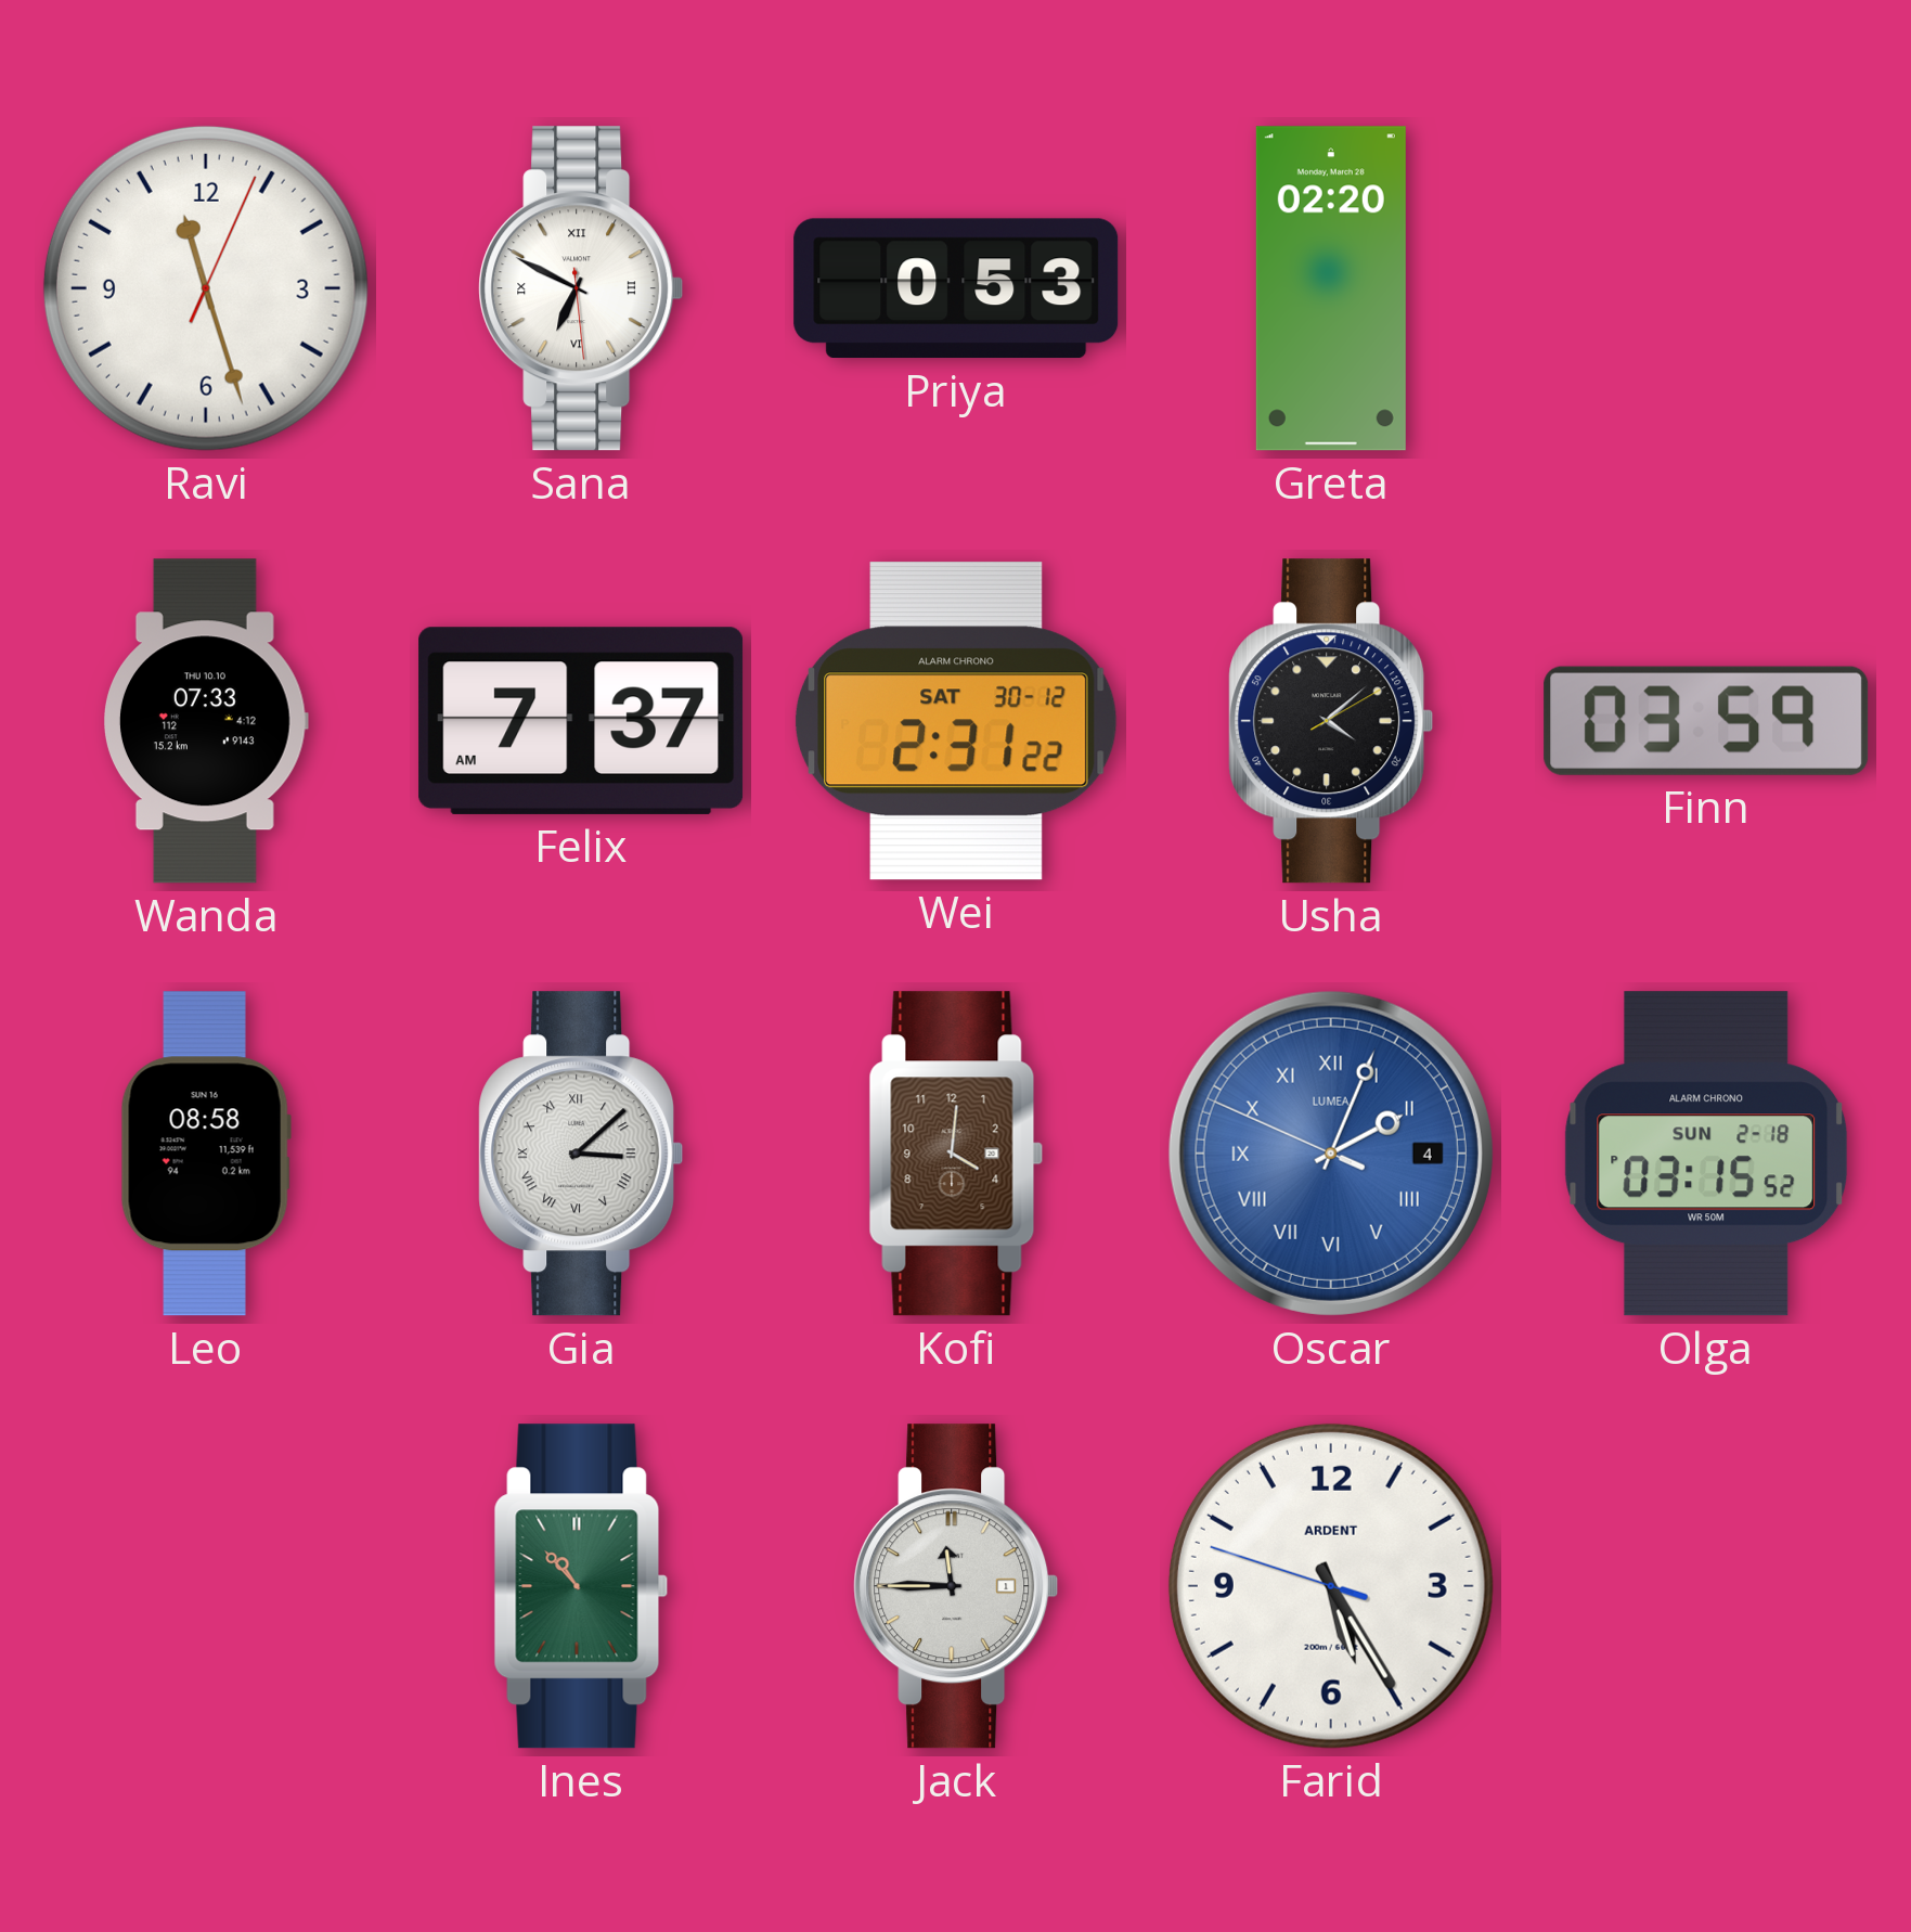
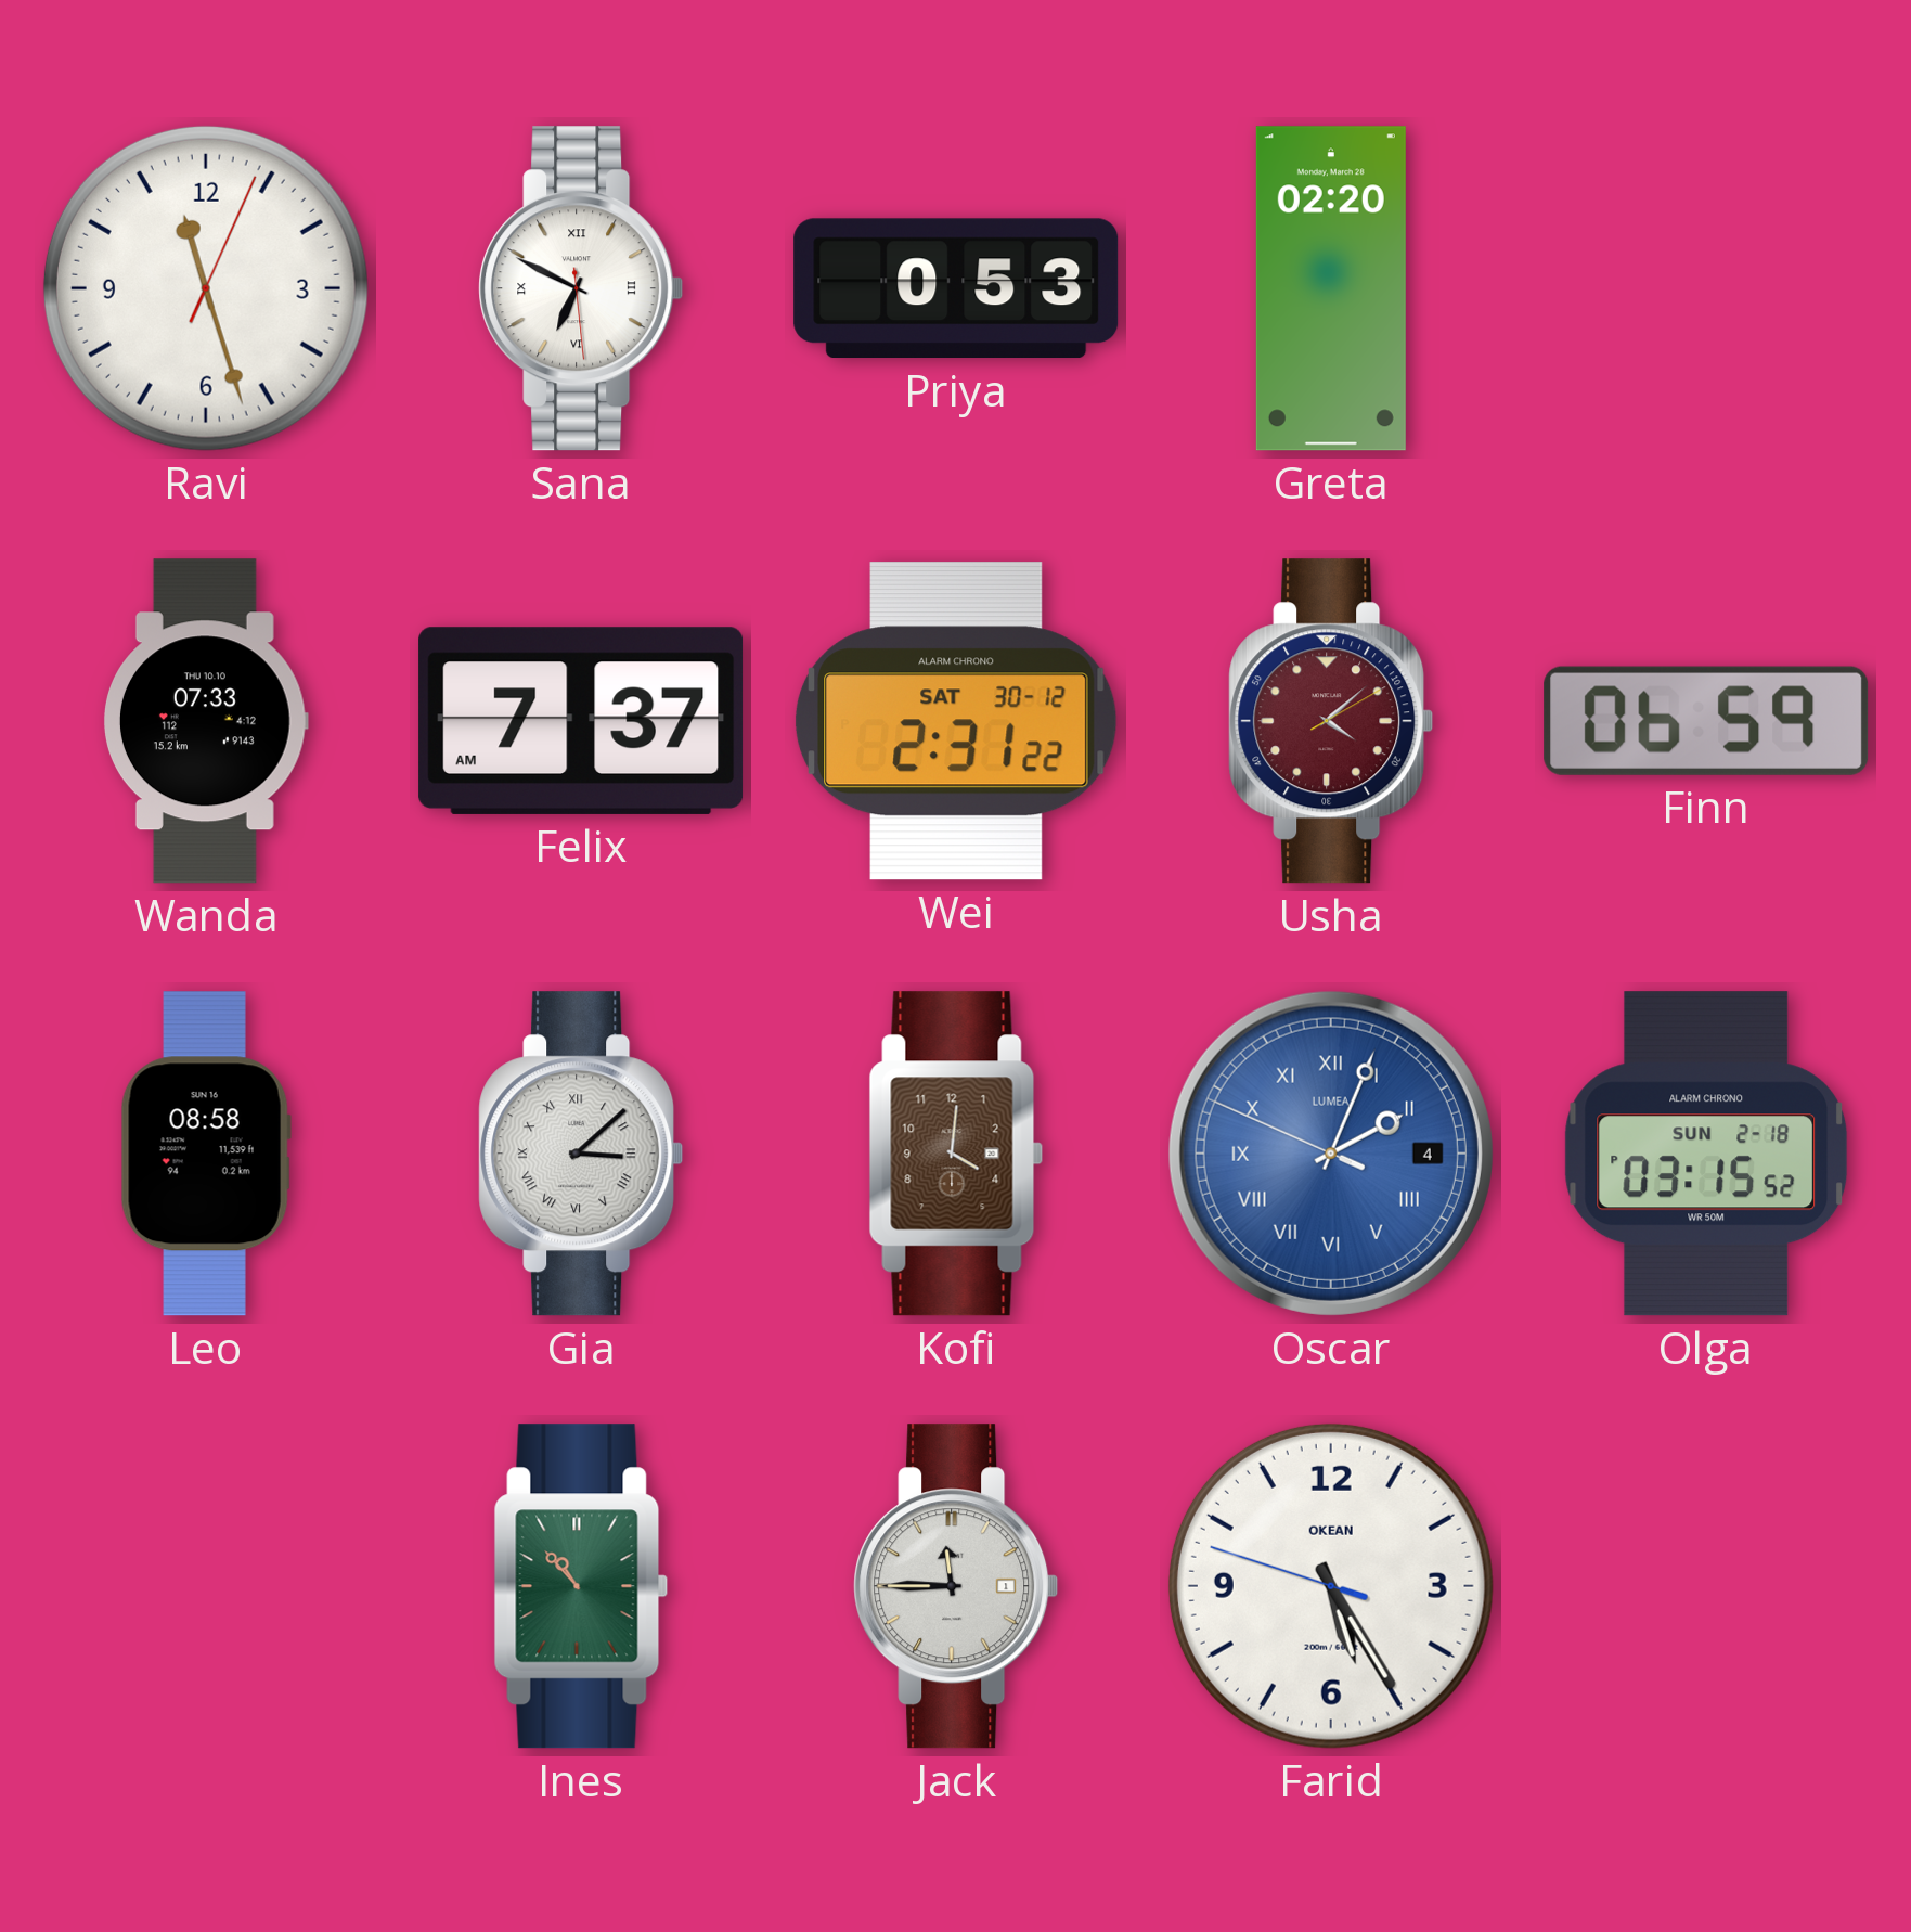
Usha dial: black -> burgundy (1331, 721)
Finn: 03:59 -> 06:59 (1706, 721)
Farid brand: ARDENT -> OKEAN (1331, 1586)
